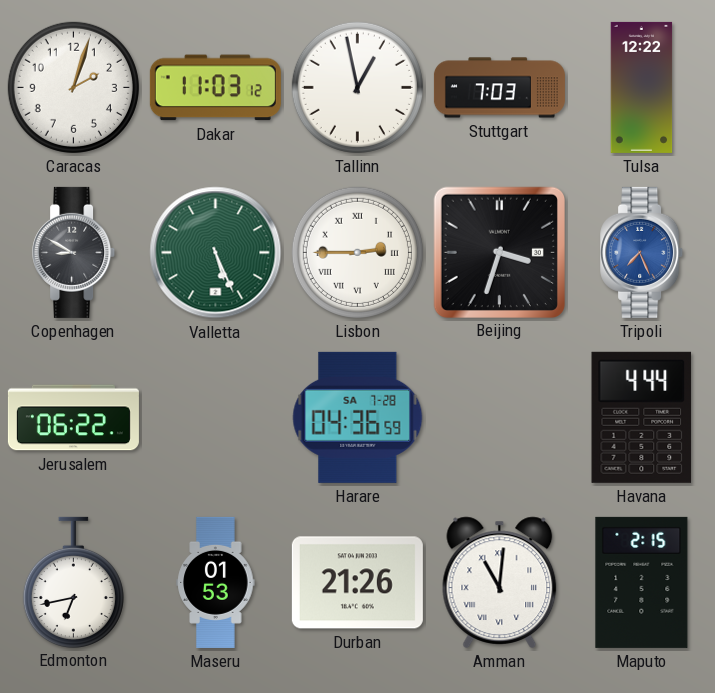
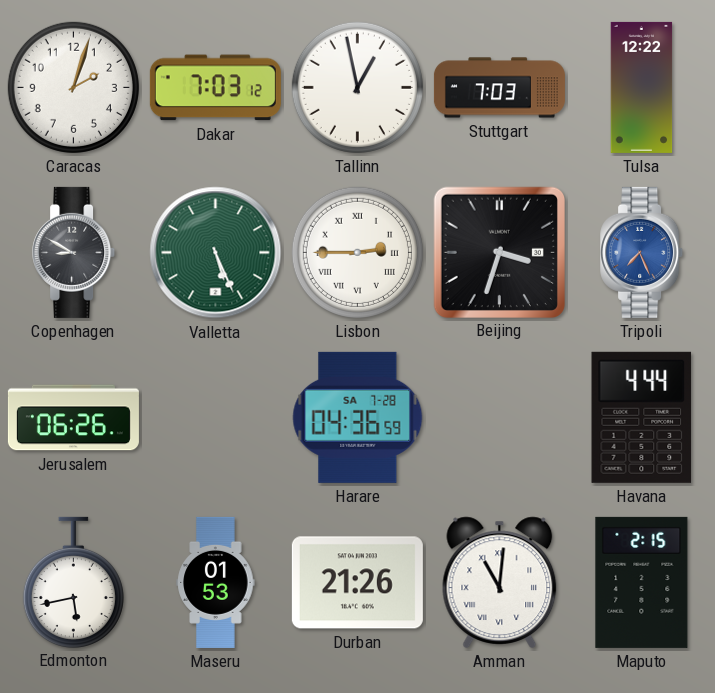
Dakar: 11:03 -> 7:03 (215, 88)
Jerusalem: 06:22 -> 06:26 (73, 418)
Edmonton: 6:43 -> 5:43 (73, 582)
